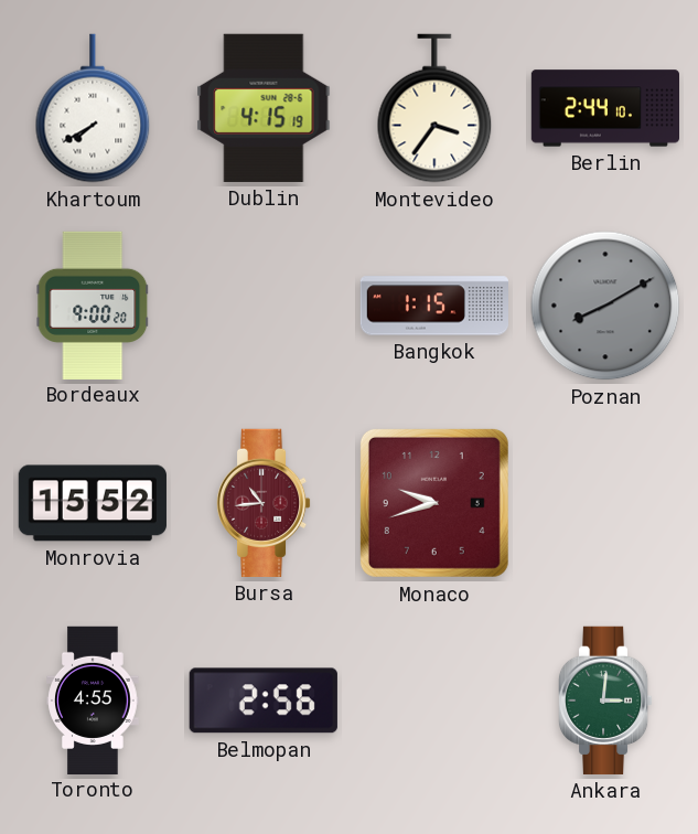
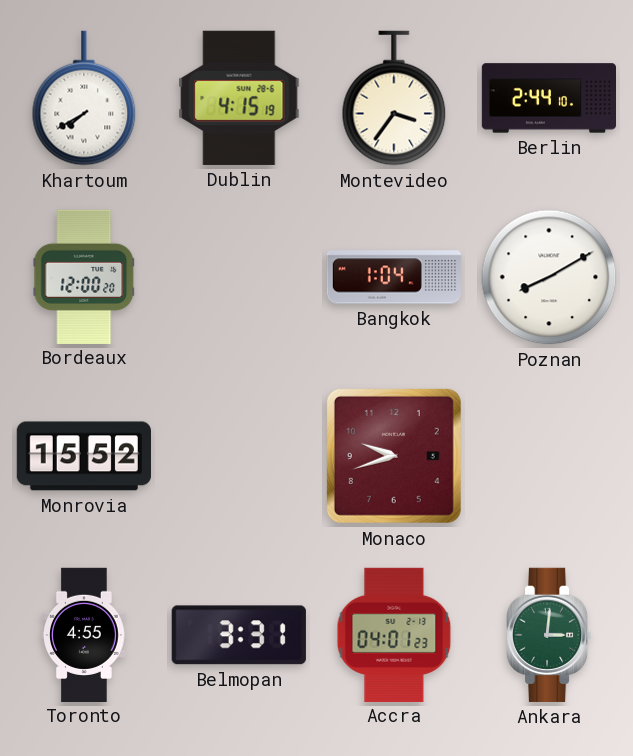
Bordeaux: 9:00 -> 12:00 (84, 276)
Bangkok: 1:15 -> 1:04 (393, 277)
Poznan dial: grey -> white (549, 277)
Bursa: 10:44 -> none (264, 503)
Belmopan: 2:56 -> 3:31 (239, 635)
Accra: none -> 04:01 (394, 634)
